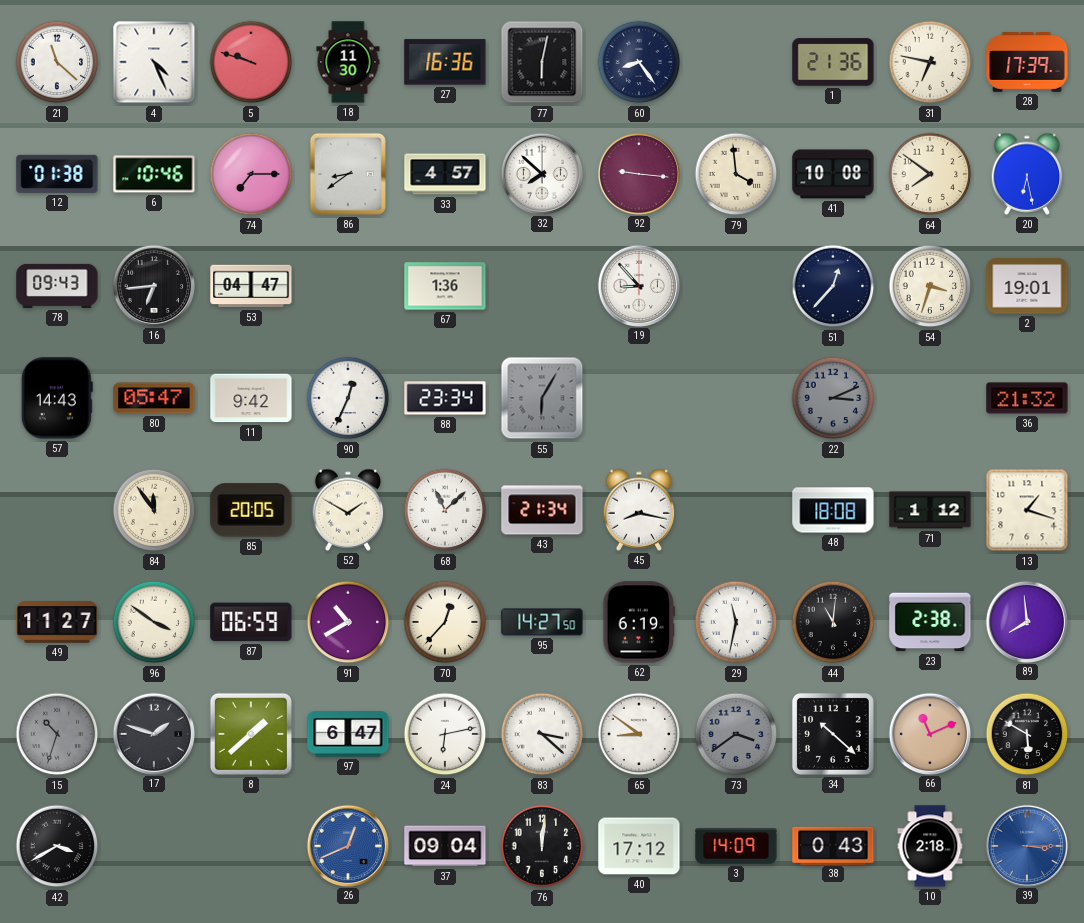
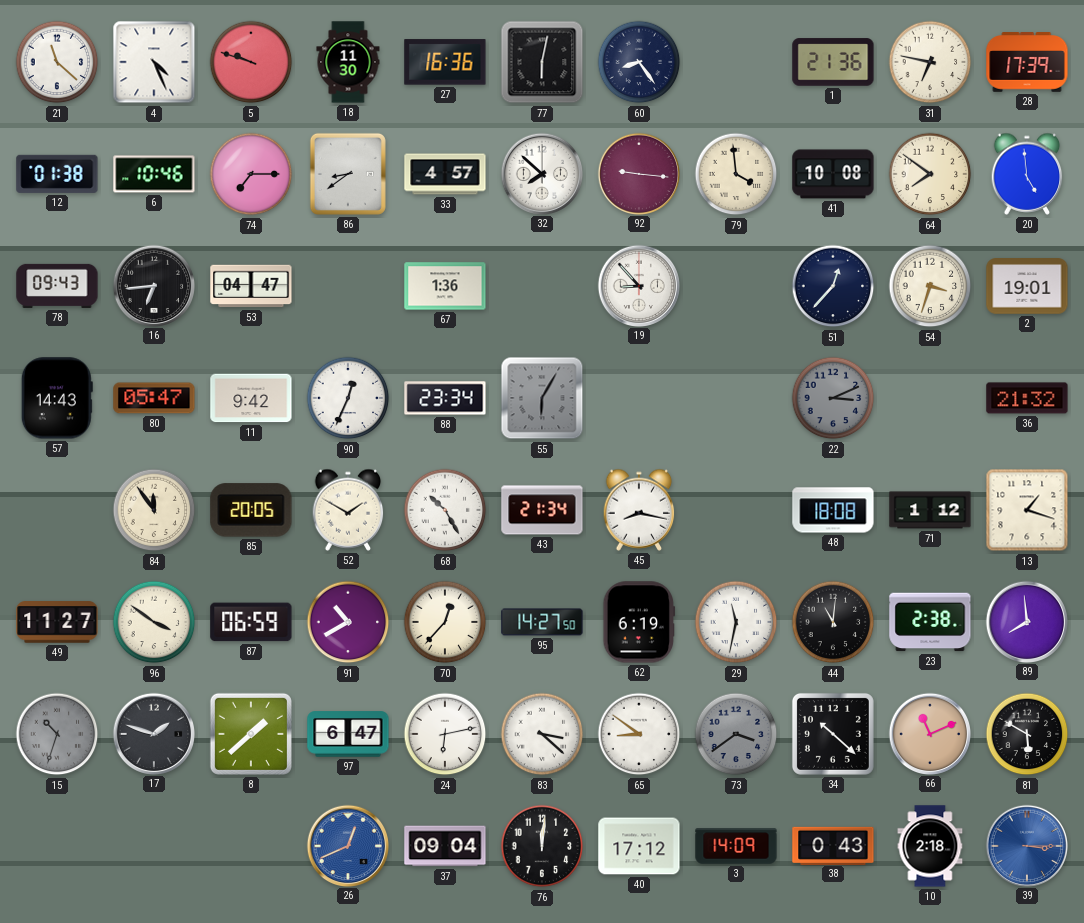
20: 6:28 -> 4:59 (1027, 174)
68: 11:08 -> 10:25 (445, 510)
42: 3:40 -> none (57, 846)
